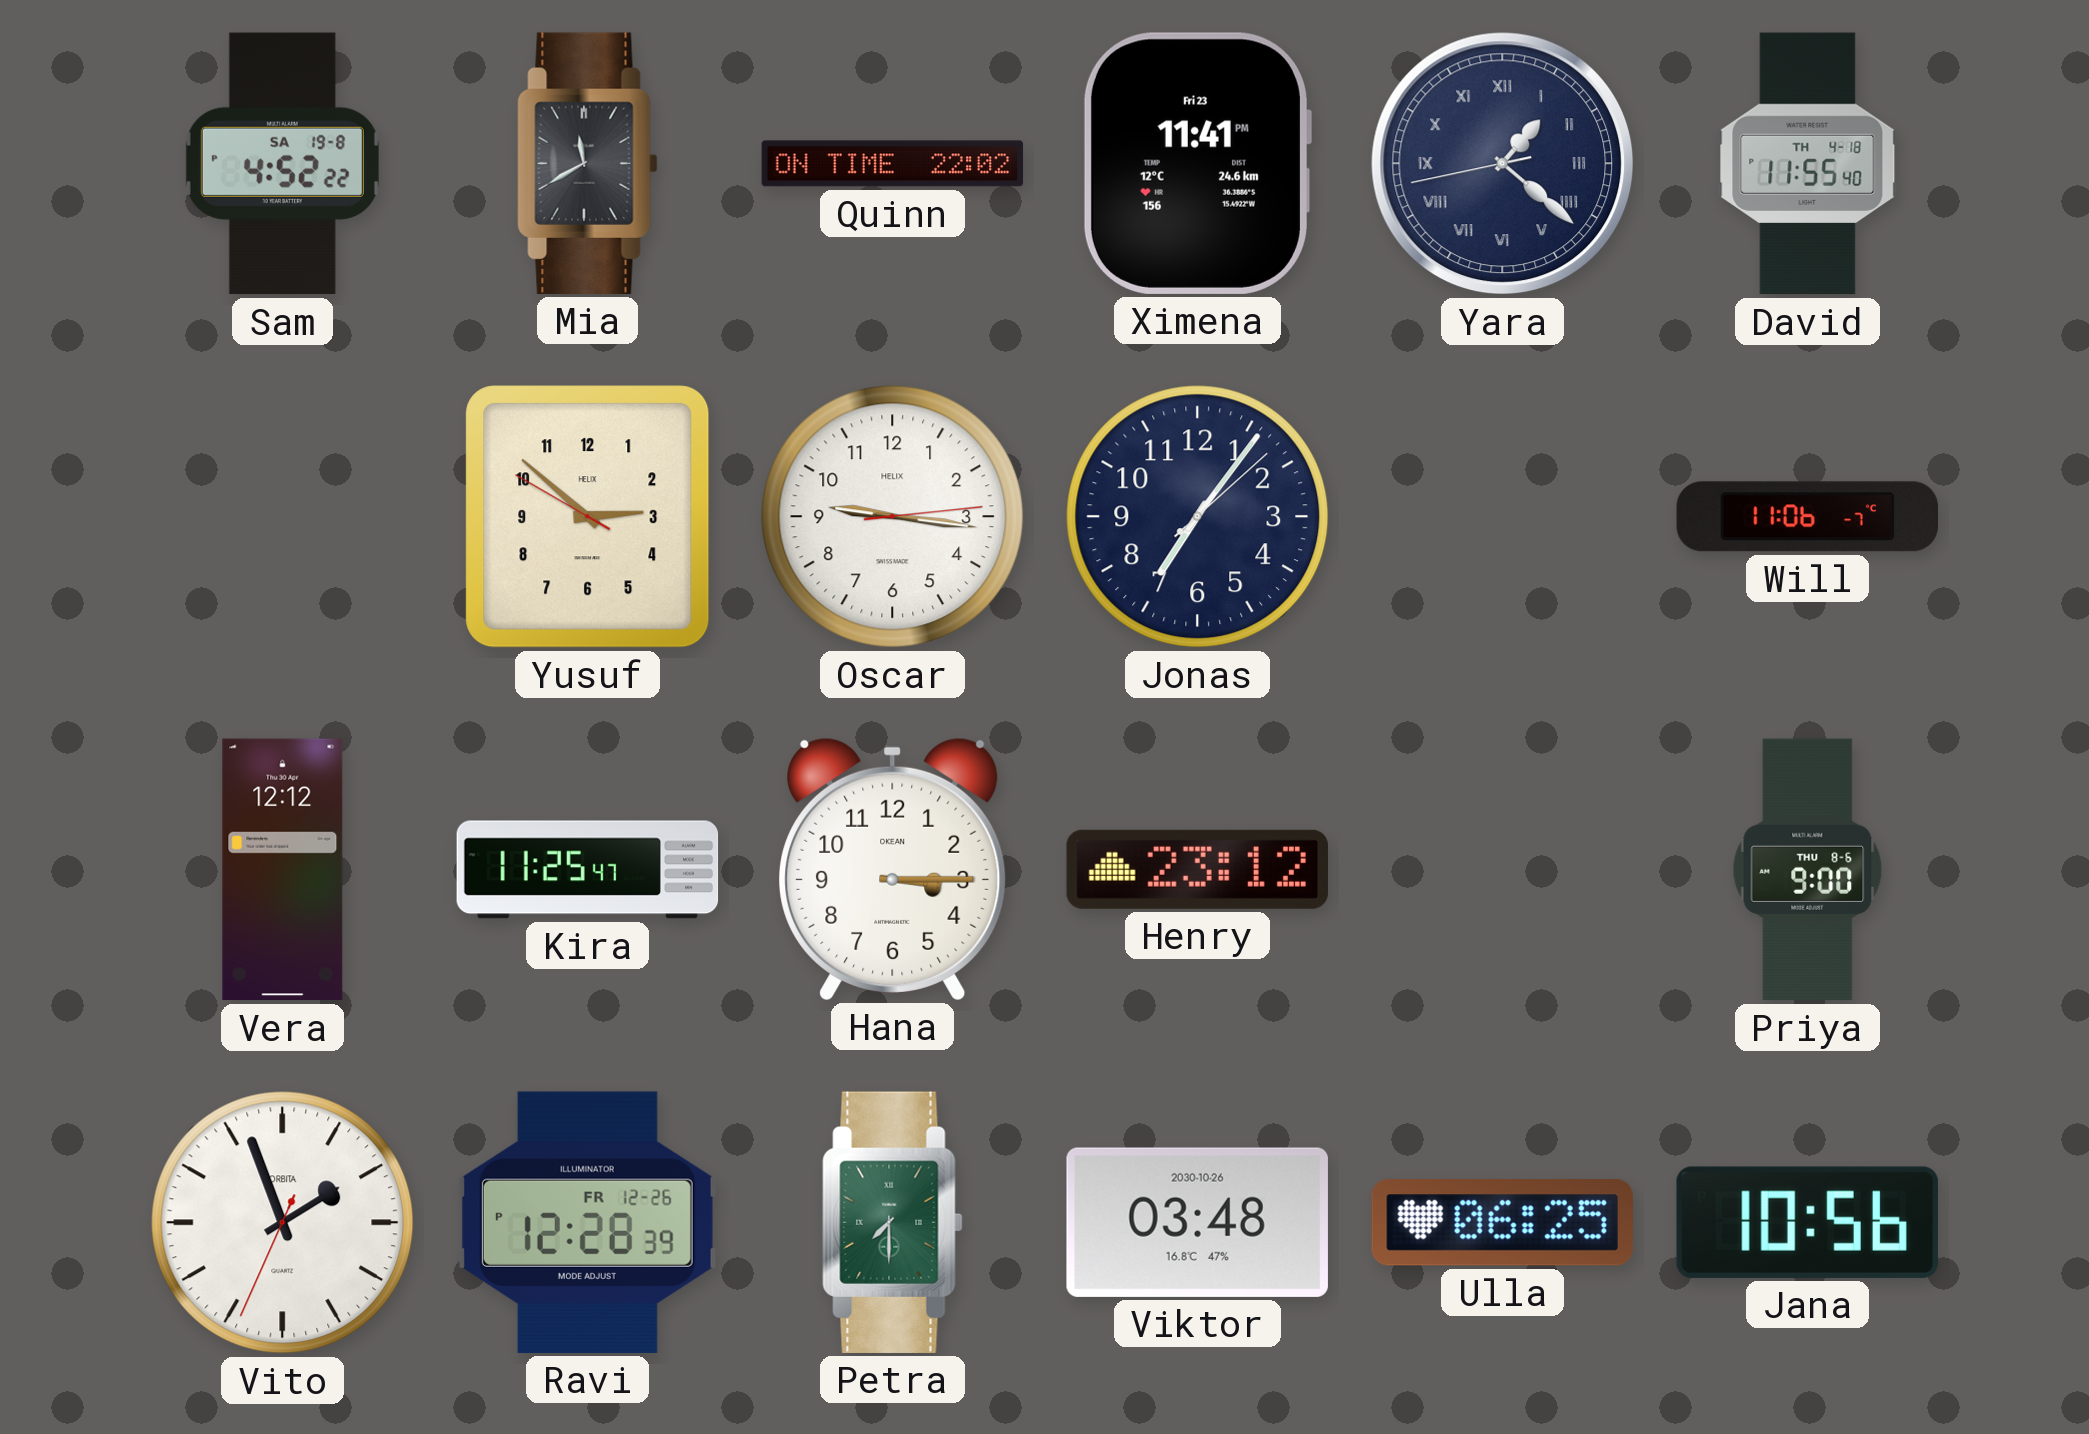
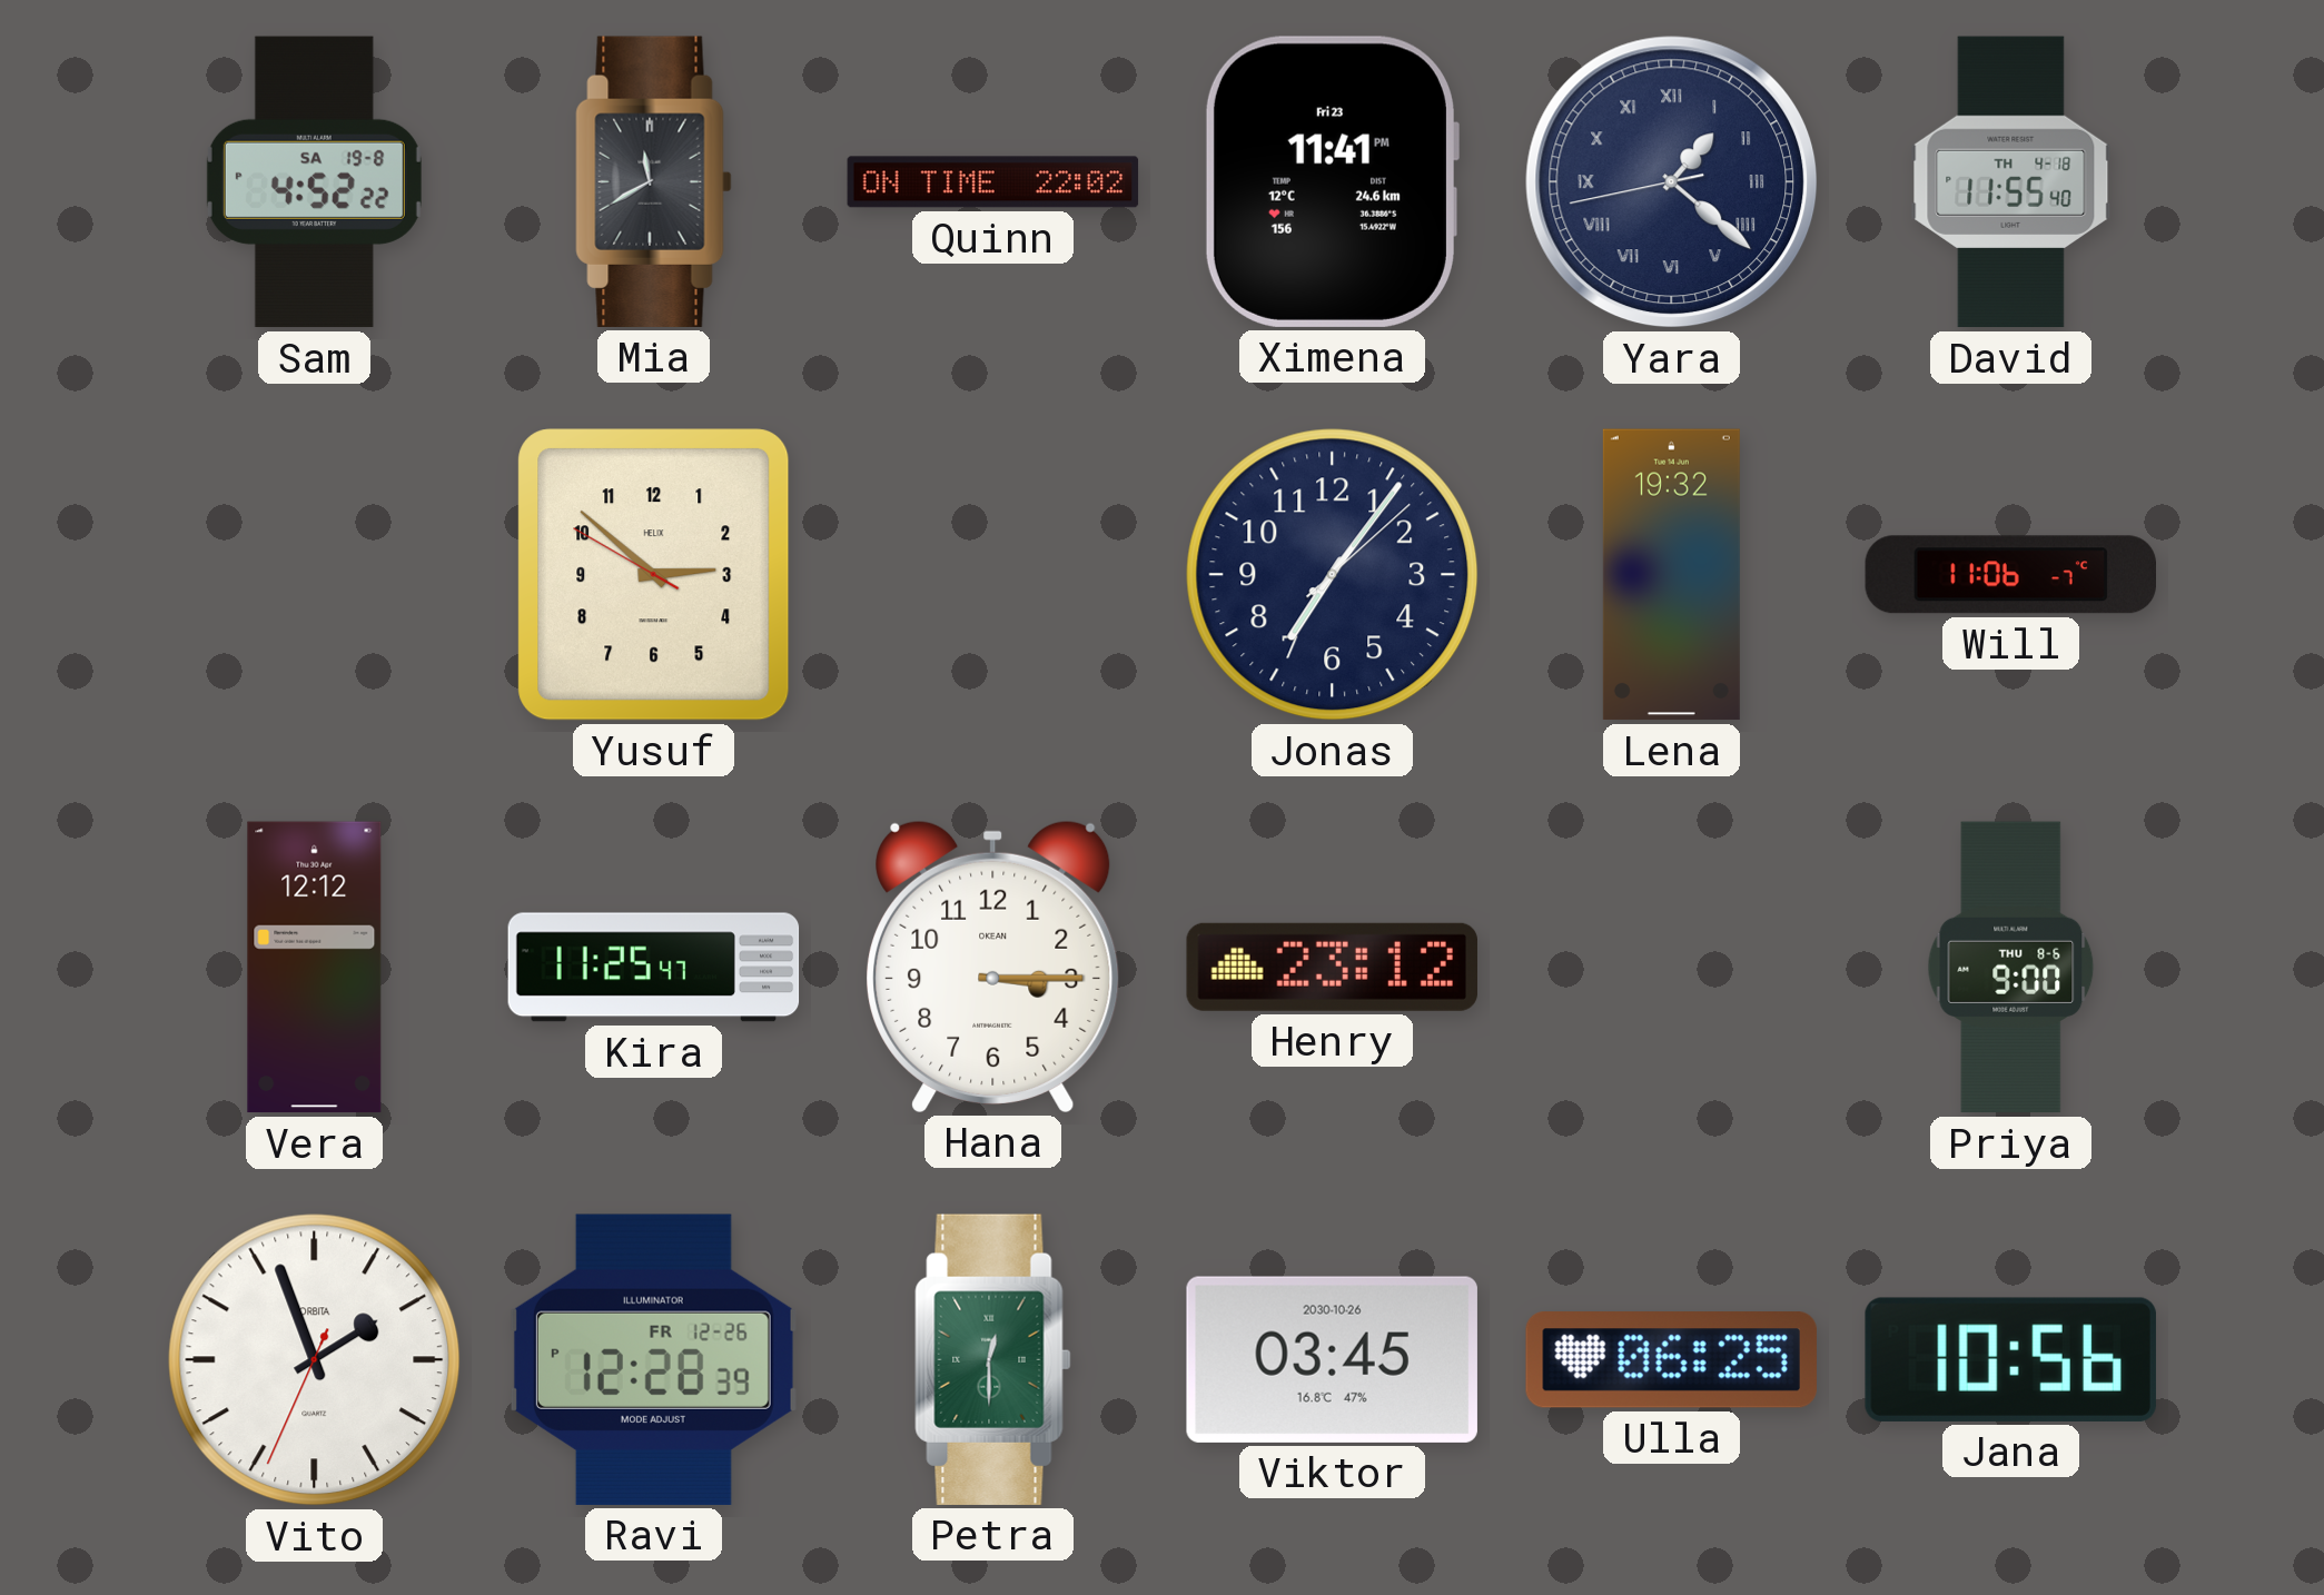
Oscar: 9:16 -> none (893, 517)
Lena: none -> 19:32 (1671, 575)
Petra: 7:30 -> 12:30 (993, 1359)
Viktor: 03:48 -> 03:45 (1332, 1359)
